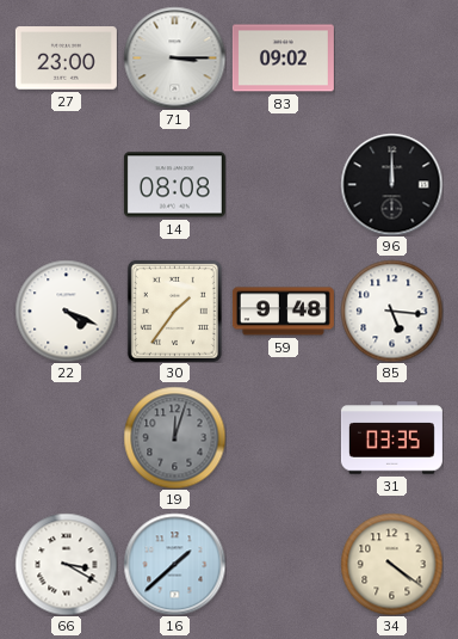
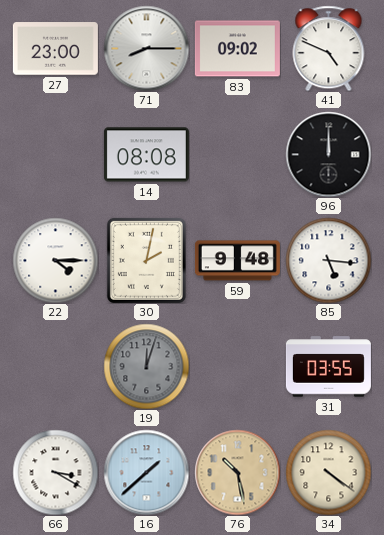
71: 3:15 -> 8:15 (146, 48)
41: none -> 4:49 (329, 48)
22: 4:19 -> 4:15 (55, 260)
30: 1:36 -> 2:02 (146, 260)
31: 03:35 -> 03:55 (328, 367)
76: none -> 10:28 (237, 472)
